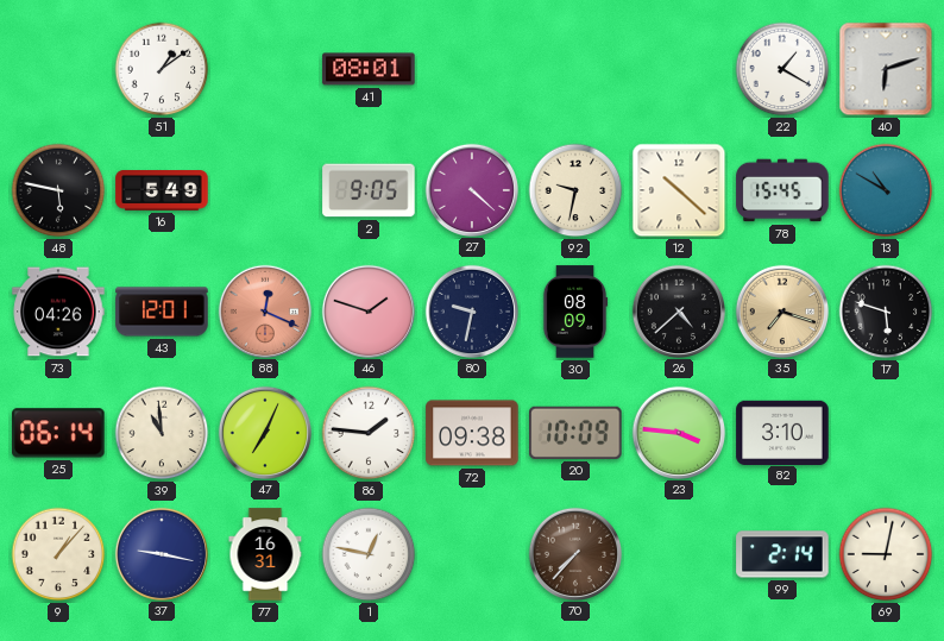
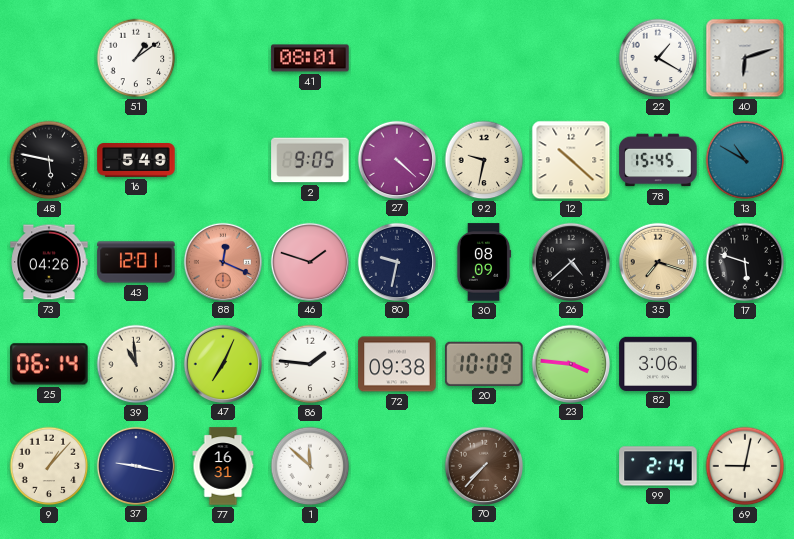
82: 3:10 -> 3:06 (658, 363)
1: 12:47 -> 11:52 (310, 466)
